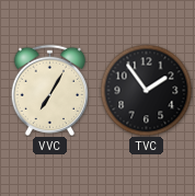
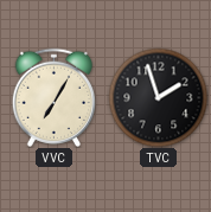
TVC: 1:54 -> 1:57 (158, 97)
